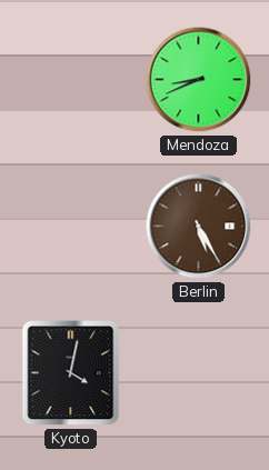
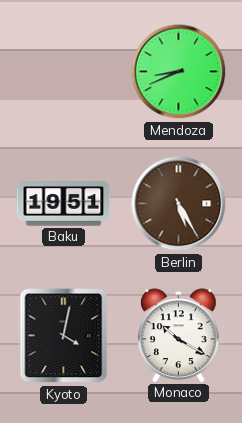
Baku: none -> 19:51 (64, 204)
Monaco: none -> 10:20 (179, 335)
